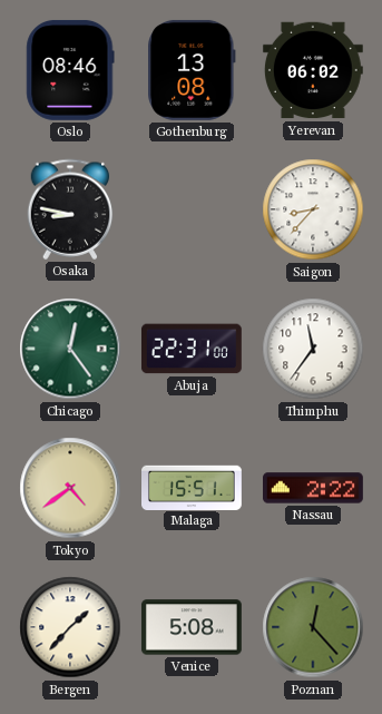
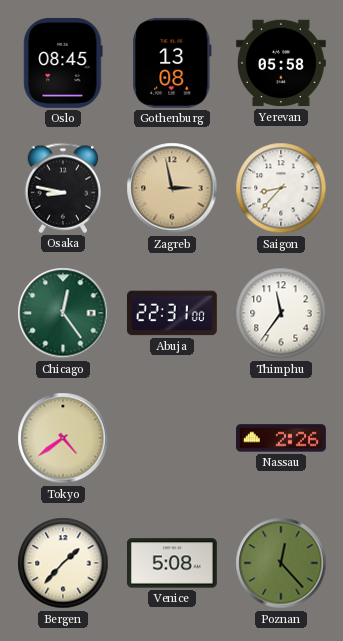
Oslo: 08:46 -> 08:45 (63, 63)
Yerevan: 06:02 -> 05:58 (281, 63)
Zagreb: none -> 2:58 (172, 188)
Malaga: 15:51 -> none (193, 487)
Nassau: 2:22 -> 2:26 (282, 438)
